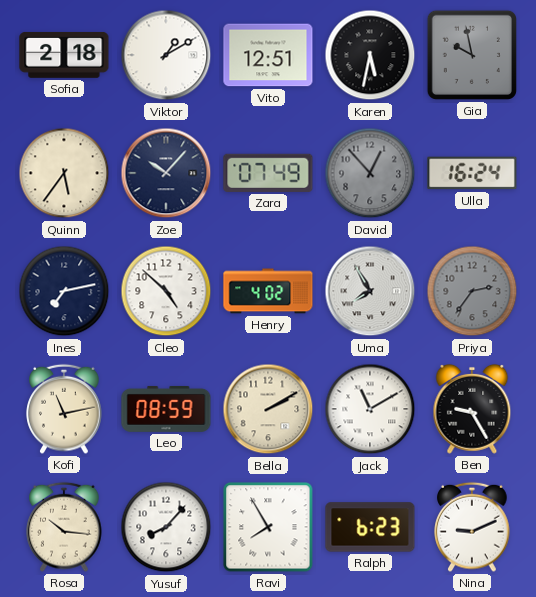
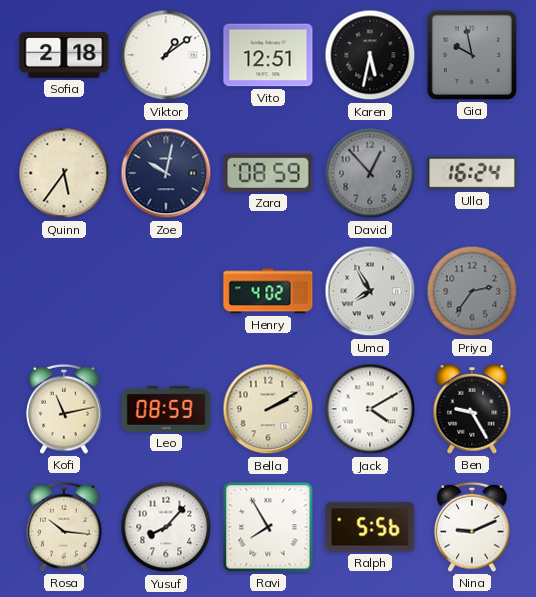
Viktor: 1:10 -> 1:09 (166, 55)
Zoe: 10:07 -> 10:02 (166, 173)
Zara: 07:49 -> 08:59 (268, 173)
Ines: 7:13 -> none (64, 291)
Cleo: 4:52 -> none (166, 291)
Jack: 11:10 -> 4:10 (370, 409)
Ralph: 6:23 -> 5:56 (370, 527)
